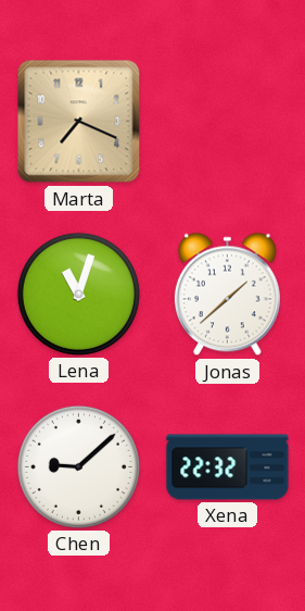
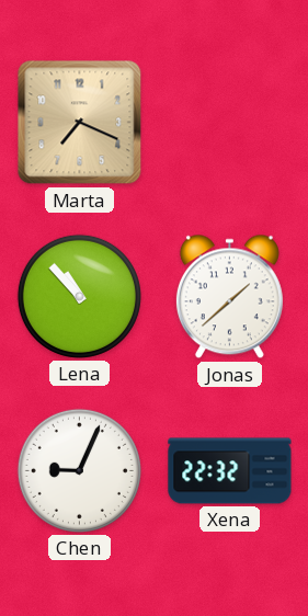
Lena: 11:03 -> 10:53 (79, 296)
Chen: 9:08 -> 9:04 (79, 470)
